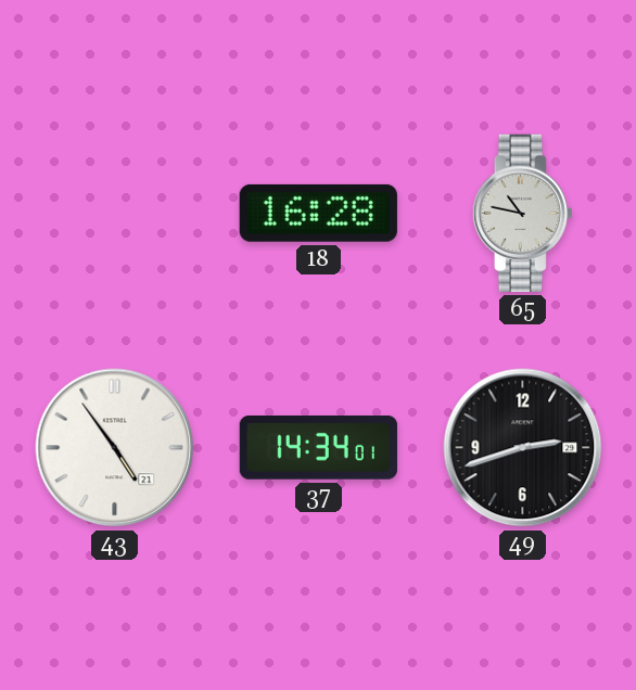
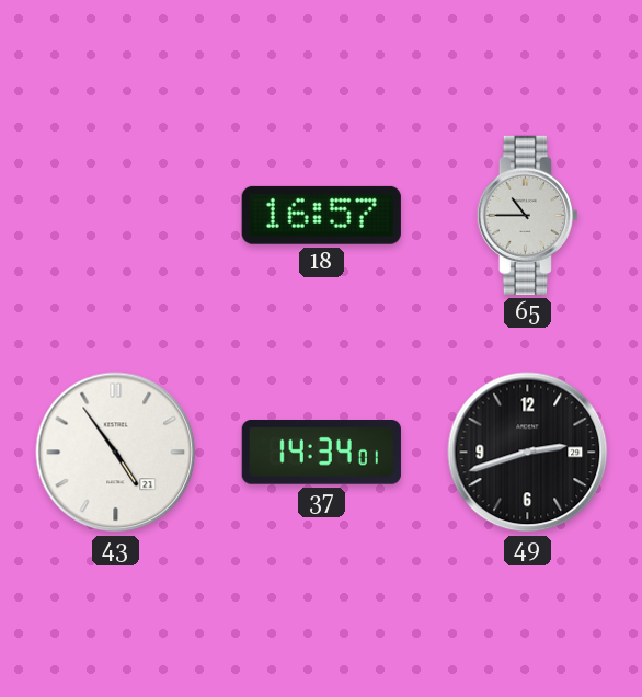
18: 16:28 -> 16:57 (321, 215)
65: 10:47 -> 10:45 (527, 215)
